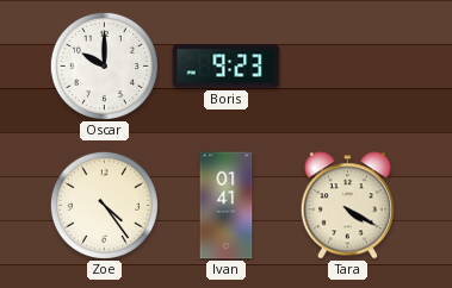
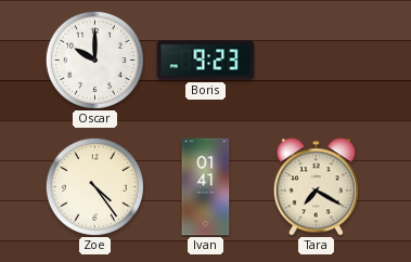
Tara: 4:20 -> 7:20 (316, 187)
